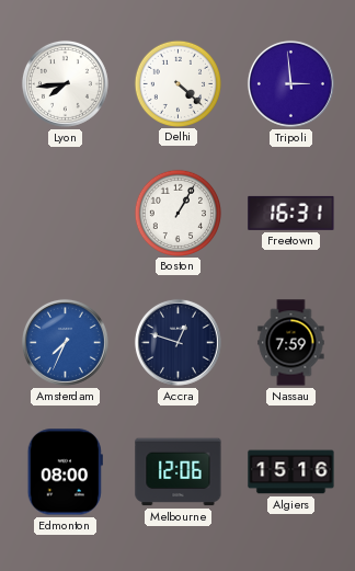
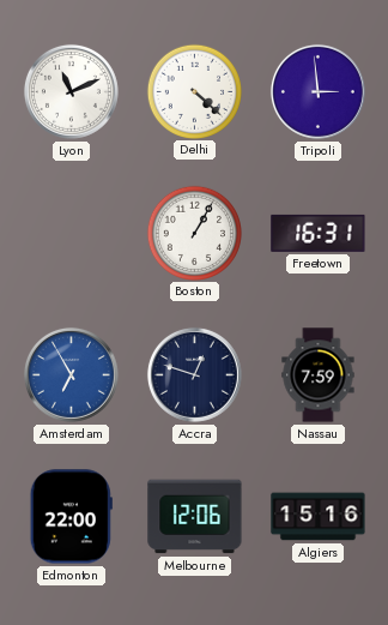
Lyon: 7:44 -> 11:11 (71, 91)
Amsterdam: 7:34 -> 6:55 (71, 374)
Edmonton: 08:00 -> 22:00 (71, 517)
